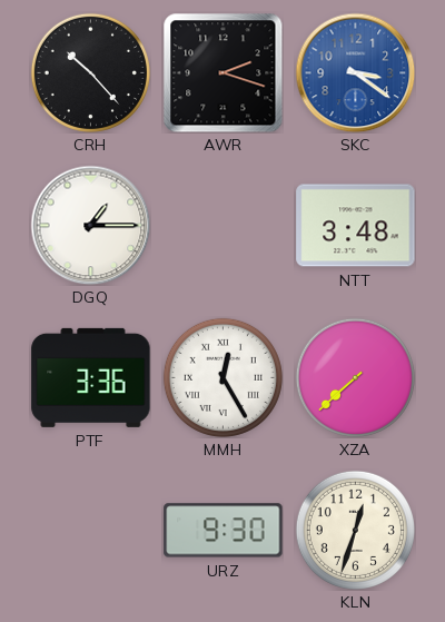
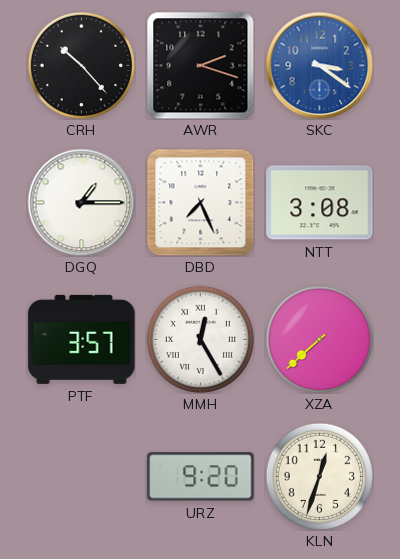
DBD: none -> 7:26 (200, 202)
NTT: 3:48 -> 3:08 (320, 203)
PTF: 3:36 -> 3:57 (82, 339)
URZ: 9:30 -> 9:20 (201, 477)
